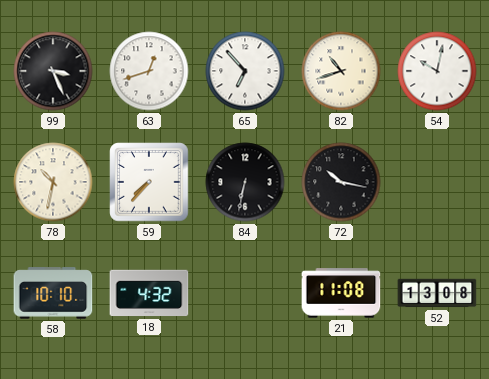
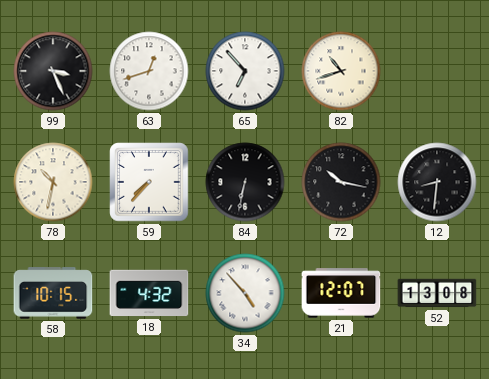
54: 10:02 -> none (437, 71)
12: none -> 8:31 (437, 182)
58: 10:10 -> 10:15 (53, 293)
34: none -> 4:53 (245, 293)
21: 11:08 -> 12:07 (341, 293)
